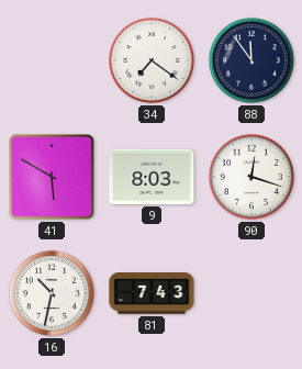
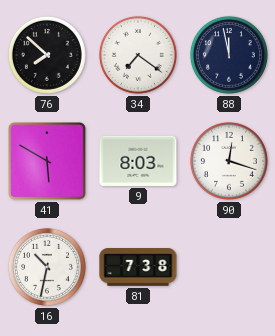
76: none -> 7:52 (47, 55)
88: 11:54 -> 11:58 (229, 55)
81: 7:43 -> 7:38 (138, 267)
